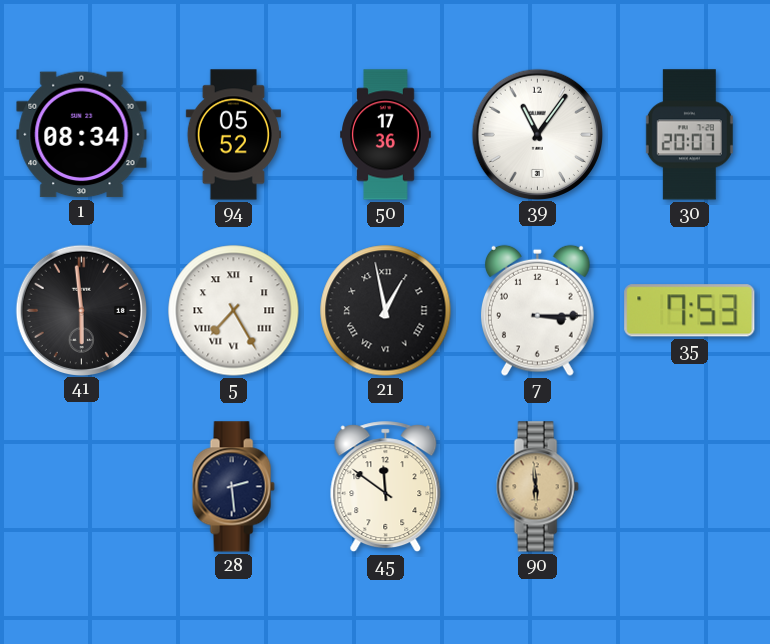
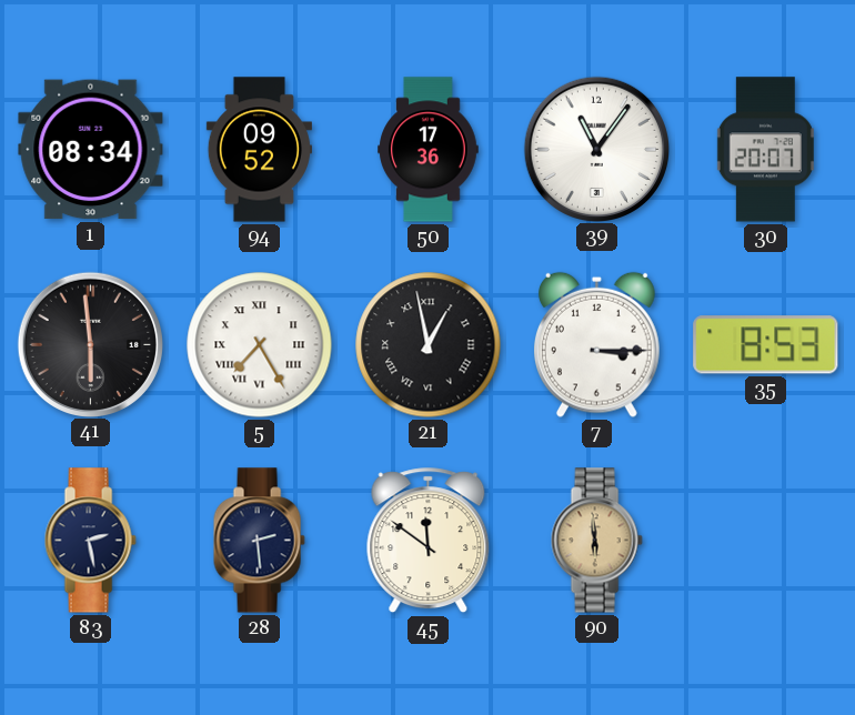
94: 05:52 -> 09:52 (259, 150)
35: 7:53 -> 8:53 (766, 345)
83: none -> 2:28 (90, 541)
